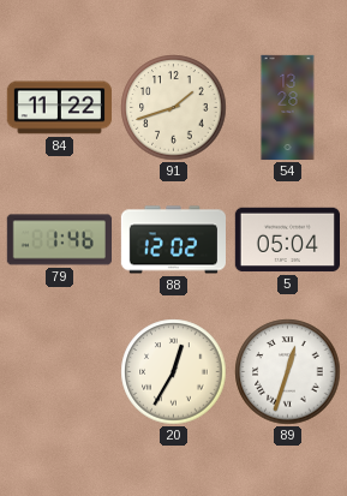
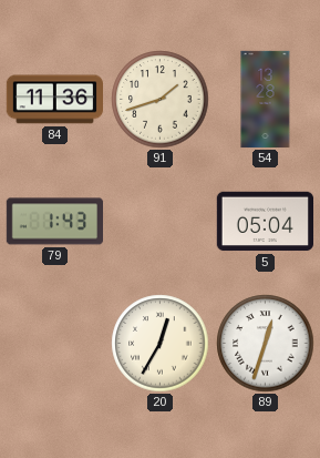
84: 11:22 -> 11:36 (54, 100)
79: 1:46 -> 1:43 (54, 222)
88: 12:02 -> none (174, 240)
